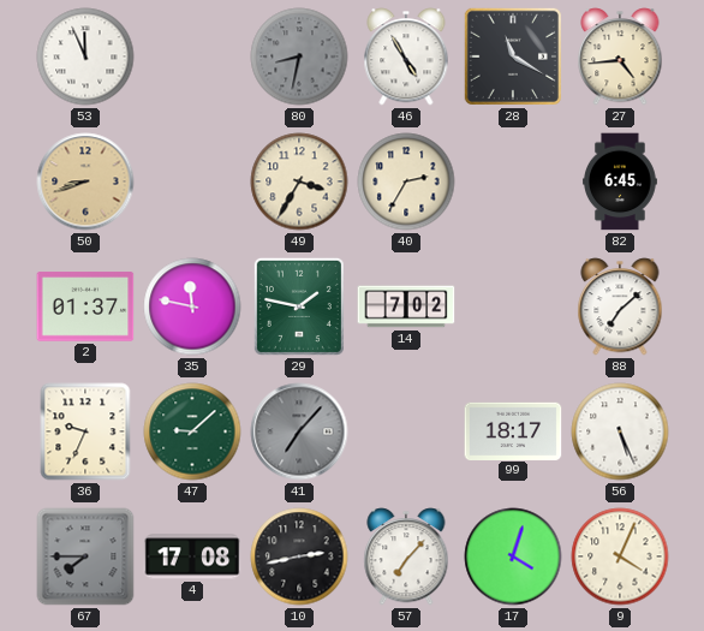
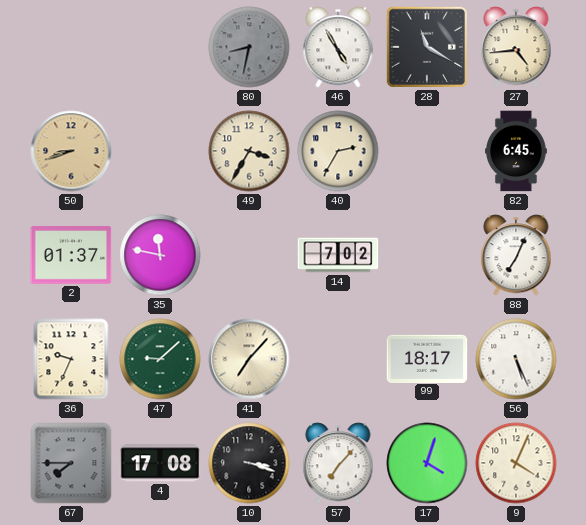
53: 11:56 -> none (85, 56)
29: 1:47 -> none (299, 306)
88: 7:08 -> 7:04 (516, 255)
41 dial: grey -> cream (249, 359)
10: 2:43 -> 3:18 (249, 463)
